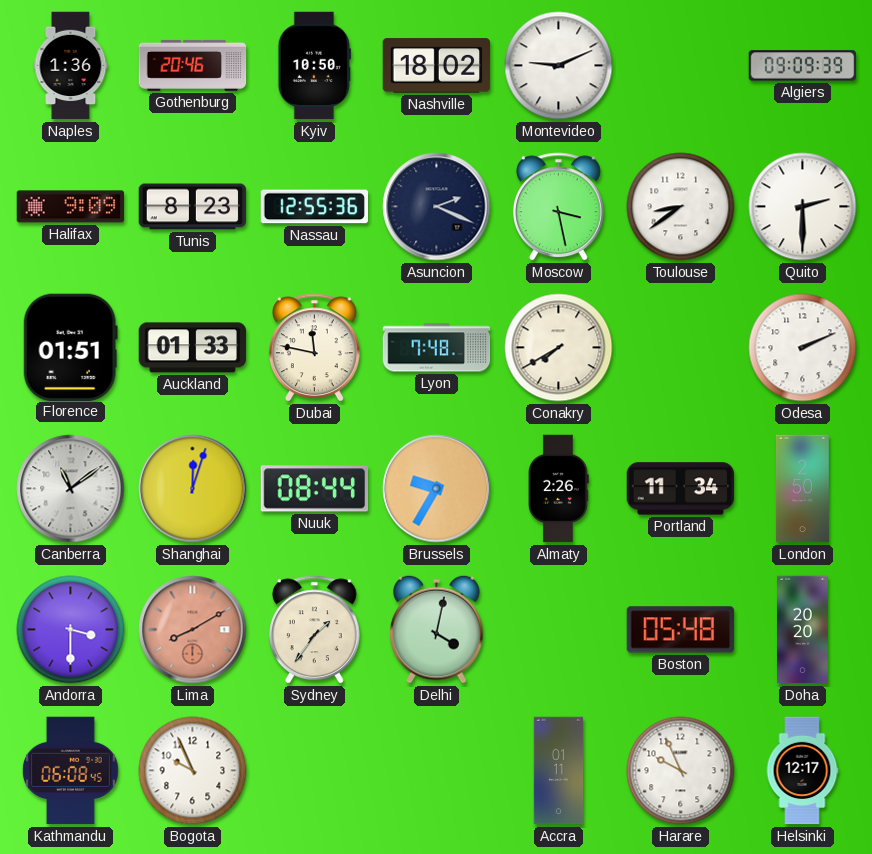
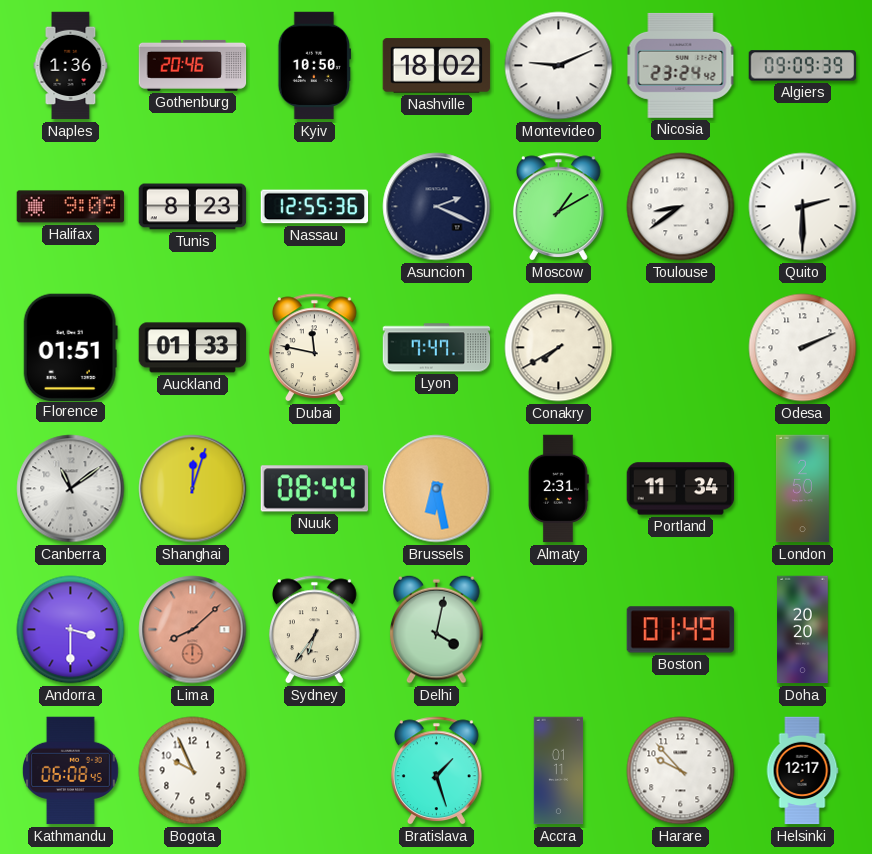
Nicosia: none -> 23:24 (681, 65)
Moscow: 3:28 -> 1:10 (558, 207)
Lyon: 7:48 -> 7:47 (437, 348)
Brussels: 9:35 -> 6:28 (437, 489)
Almaty: 2:26 -> 2:31 (559, 489)
Lima: 8:10 -> 8:08 (193, 630)
Sydney: 1:36 -> 6:36 (314, 630)
Boston: 05:48 -> 01:49 (681, 630)
Bratislava: none -> 1:27 (436, 771)
Harare: 9:56 -> 9:53 (681, 771)
